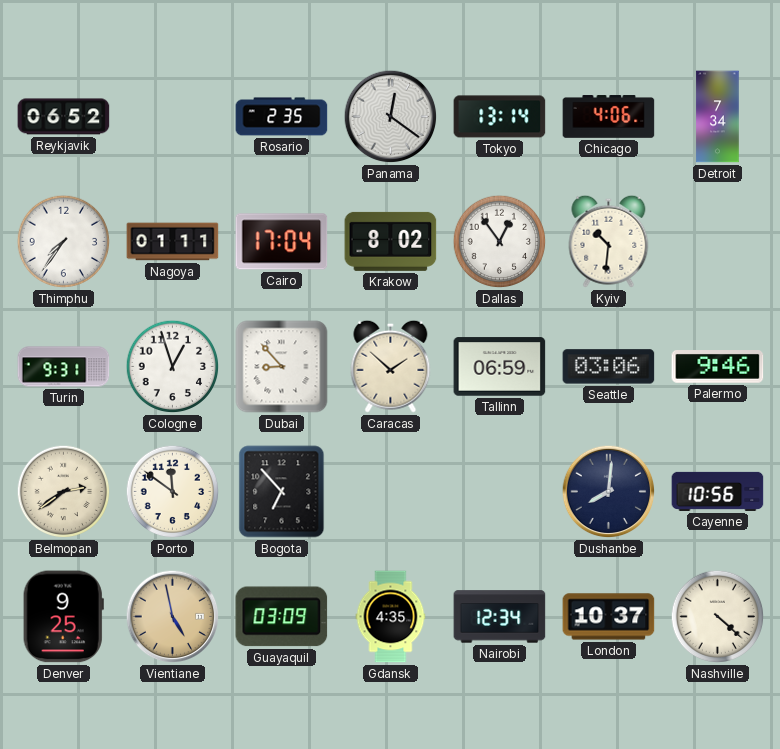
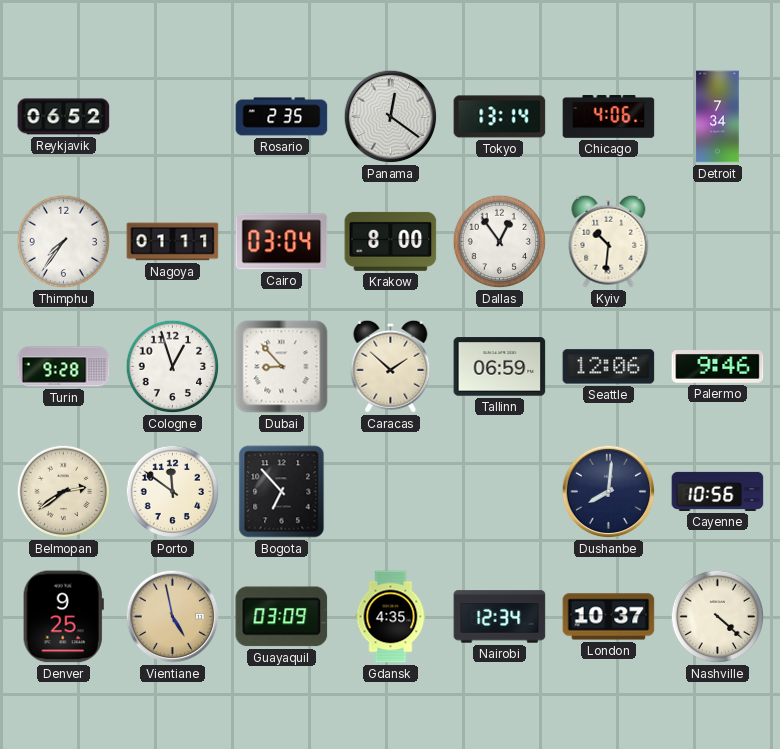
Cairo: 17:04 -> 03:04 (282, 242)
Krakow: 8:02 -> 8:00 (391, 241)
Turin: 9:31 -> 9:28 (64, 367)
Seattle: 03:06 -> 12:06 (609, 367)
